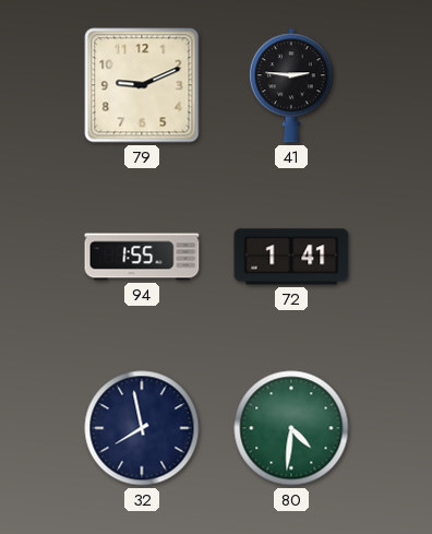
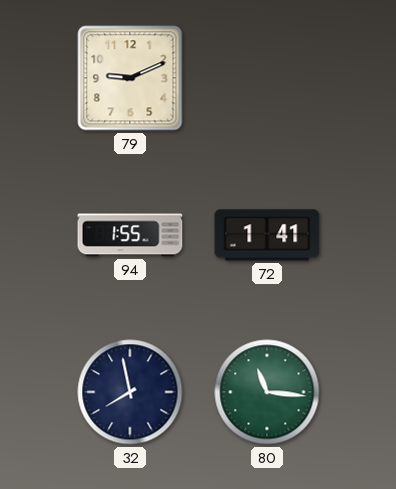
41: 2:46 -> none (291, 85)
80: 4:31 -> 11:16 (267, 392)
